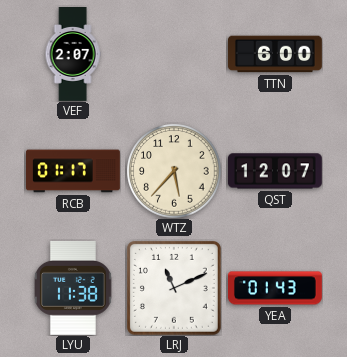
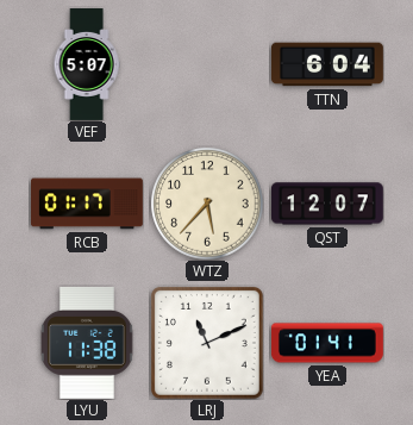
VEF: 2:07 -> 5:07 (87, 65)
TTN: 6:00 -> 6:04 (327, 64)
YEA: 01:43 -> 01:41 (327, 343)
